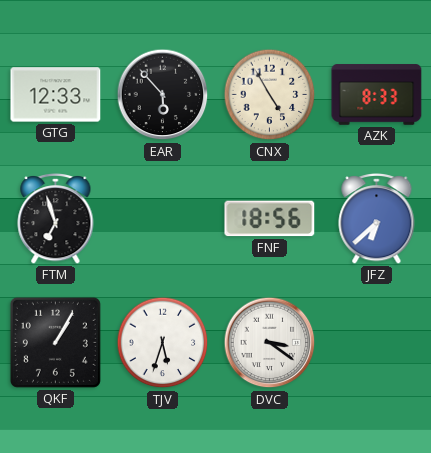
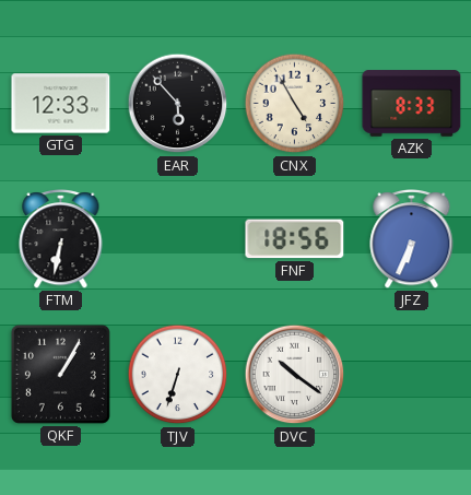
FTM: 6:57 -> 6:32 (61, 239)
JFZ: 6:38 -> 6:34 (412, 239)
TJV: 5:33 -> 6:33 (178, 375)
DVC: 3:21 -> 10:21 (295, 375)
